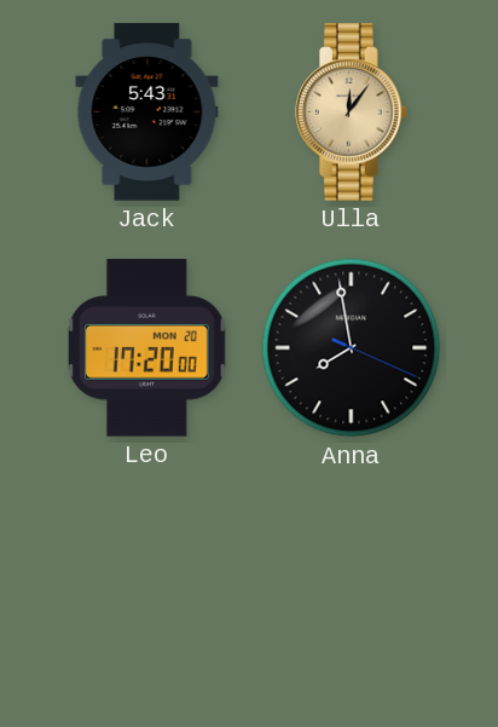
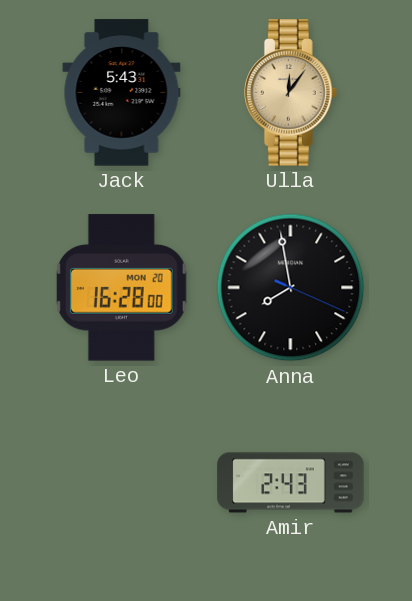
Leo: 17:20 -> 16:28 (121, 288)
Amir: none -> 2:43 (291, 483)
